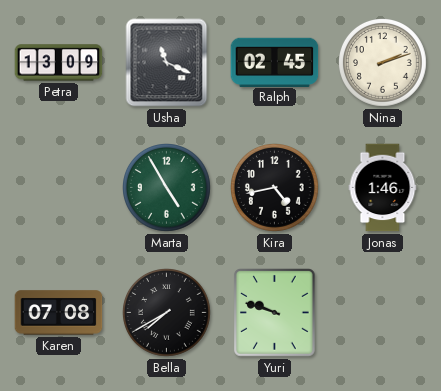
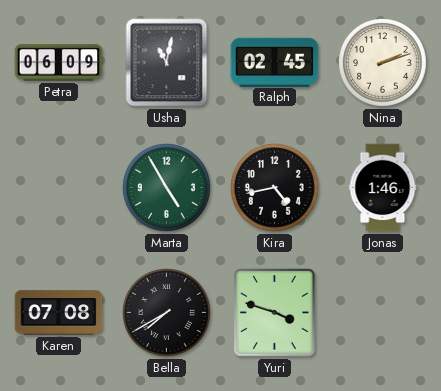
Petra: 13:09 -> 06:09 (59, 63)
Usha: 11:19 -> 11:02 (167, 63)
Yuri: 9:48 -> 3:48 (275, 313)
